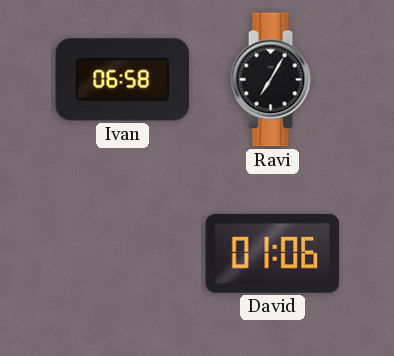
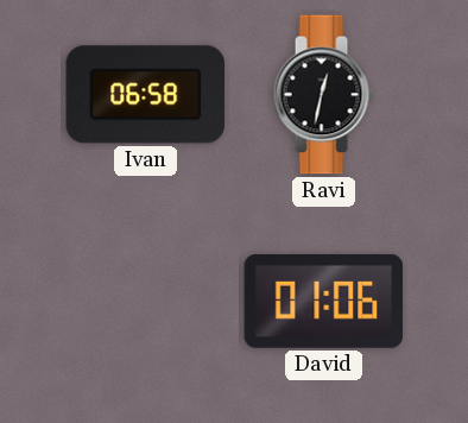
Ravi: 7:05 -> 12:32 (323, 95)
